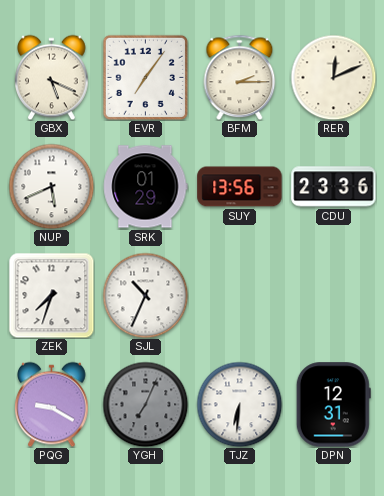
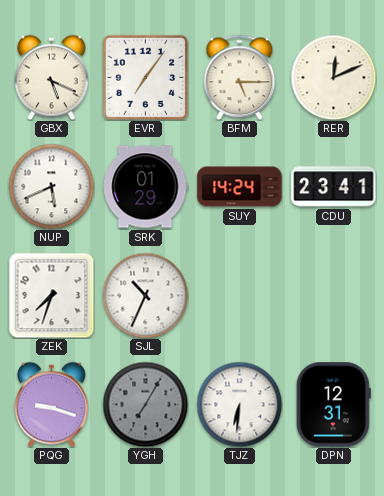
BFM: 2:15 -> 5:15 (240, 77)
SUY: 13:56 -> 14:24 (240, 187)
CDU: 23:36 -> 23:41 (334, 187)
PQG: 9:20 -> 9:18 (52, 404)
YGH: 7:04 -> 7:05 (145, 404)
